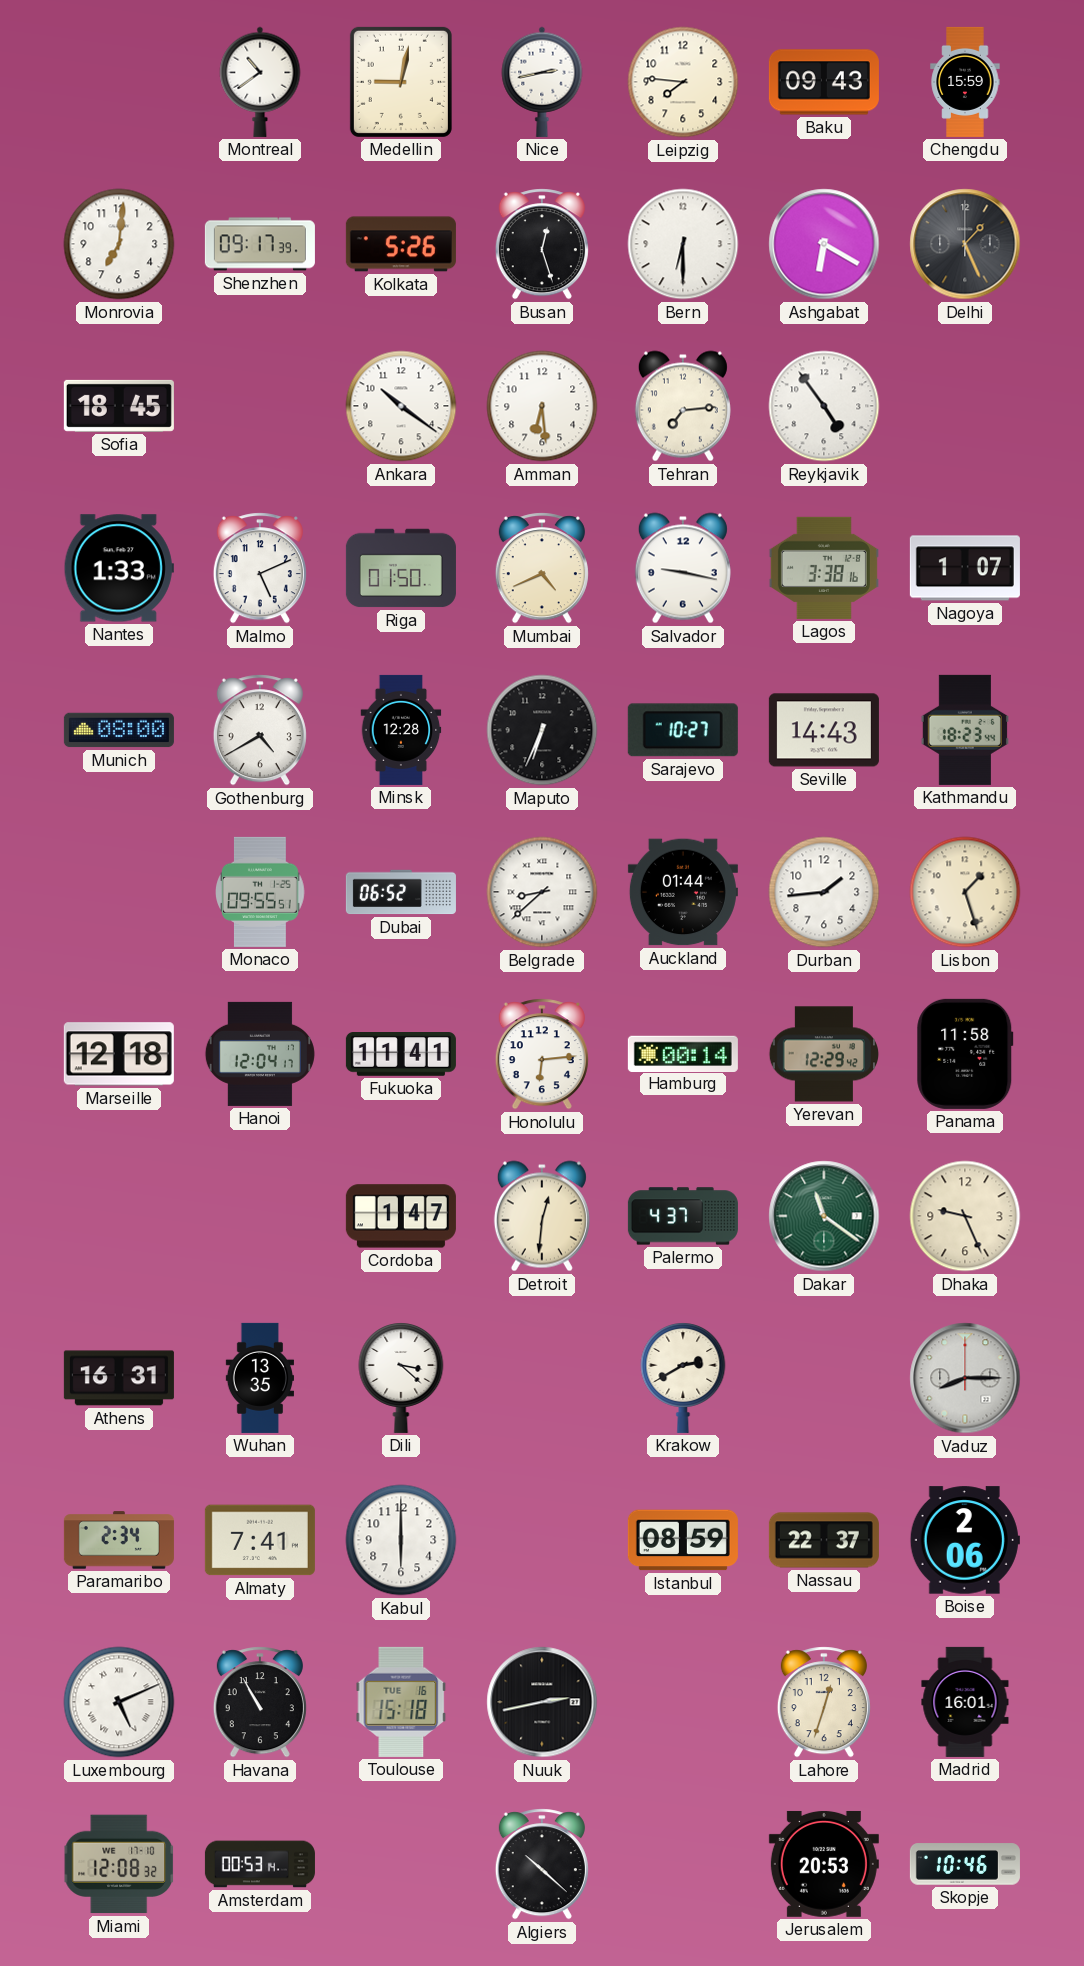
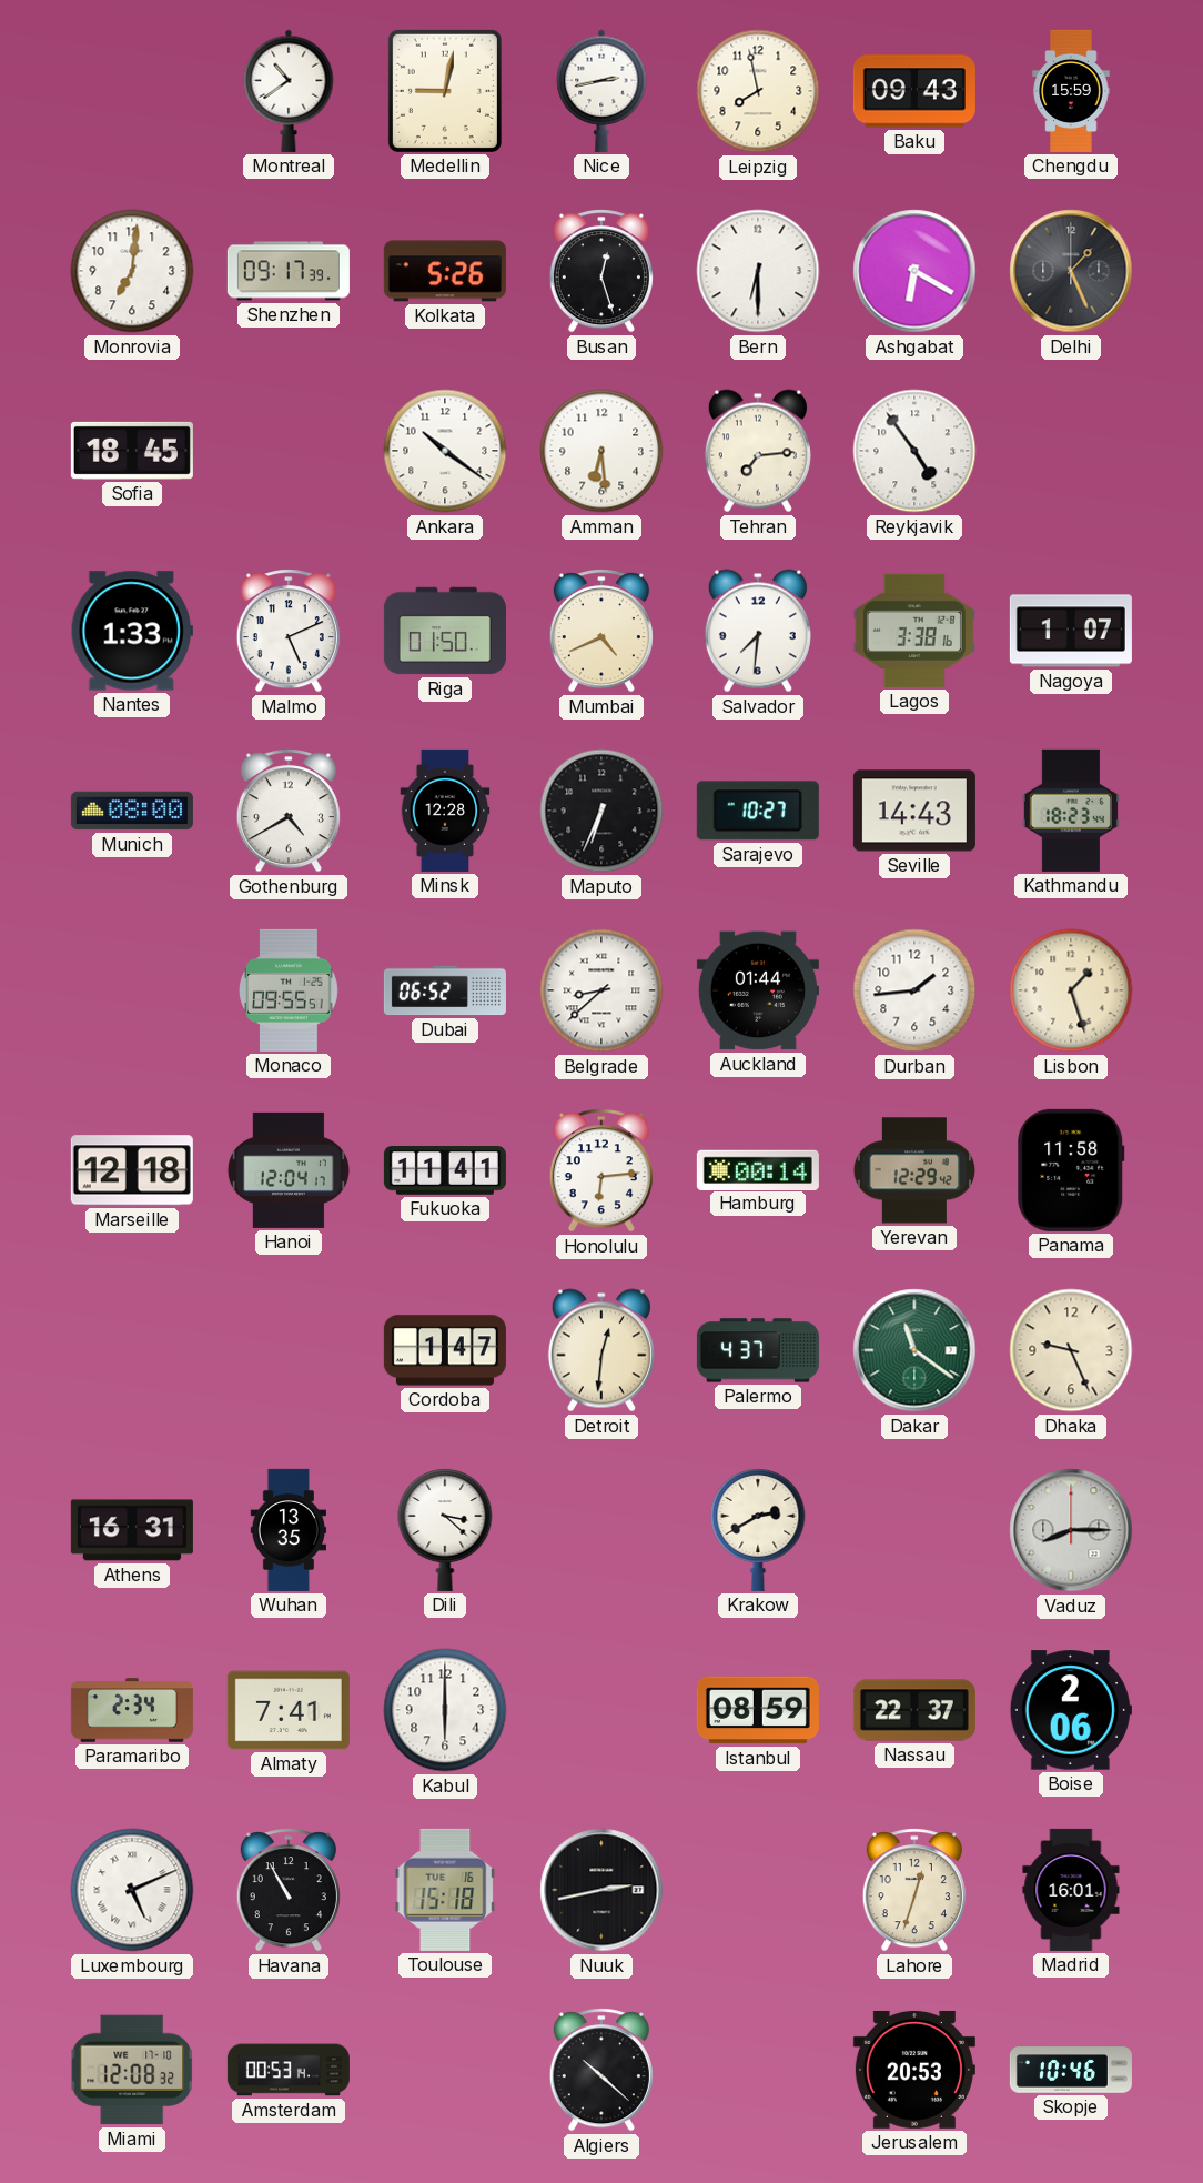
Leipzig: 7:46 -> 7:58 (758, 91)
Salvador: 9:17 -> 7:31 (758, 631)
